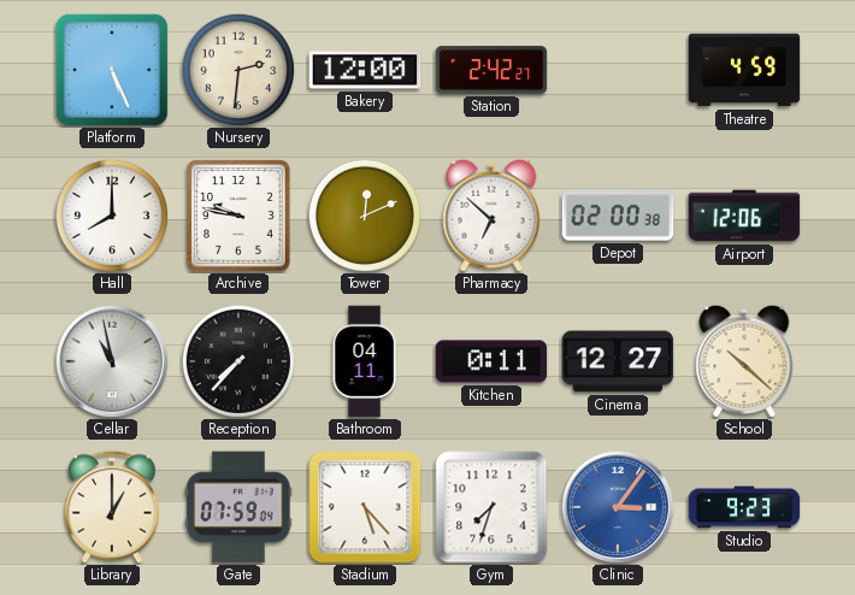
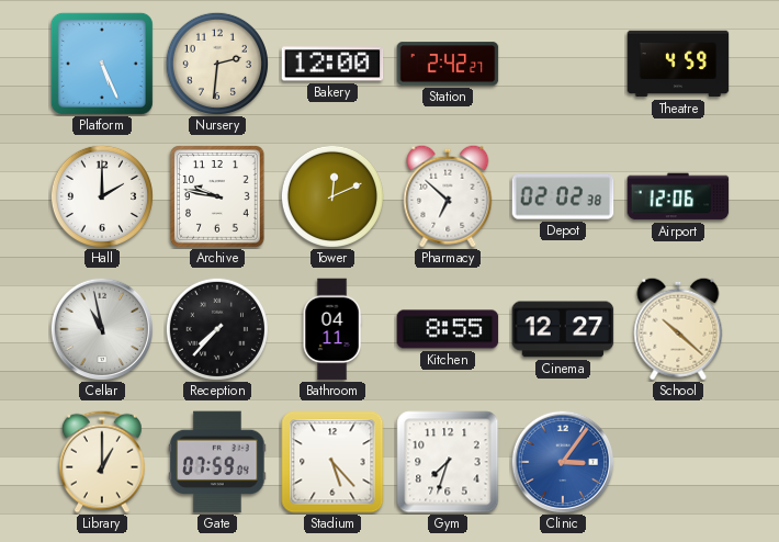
Hall: 8:00 -> 2:00 (102, 196)
Depot: 02:00 -> 02:02 (563, 196)
Kitchen: 0:11 -> 8:55 (448, 329)
Studio: 9:23 -> none (744, 507)
